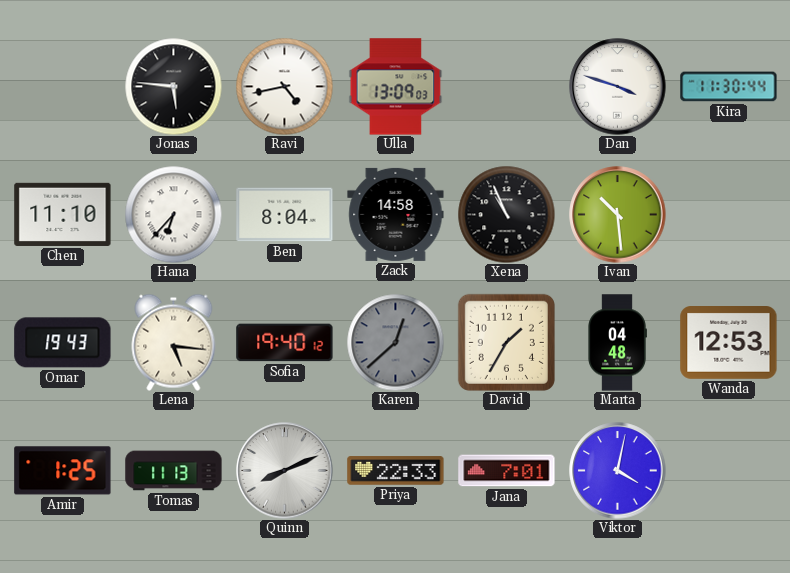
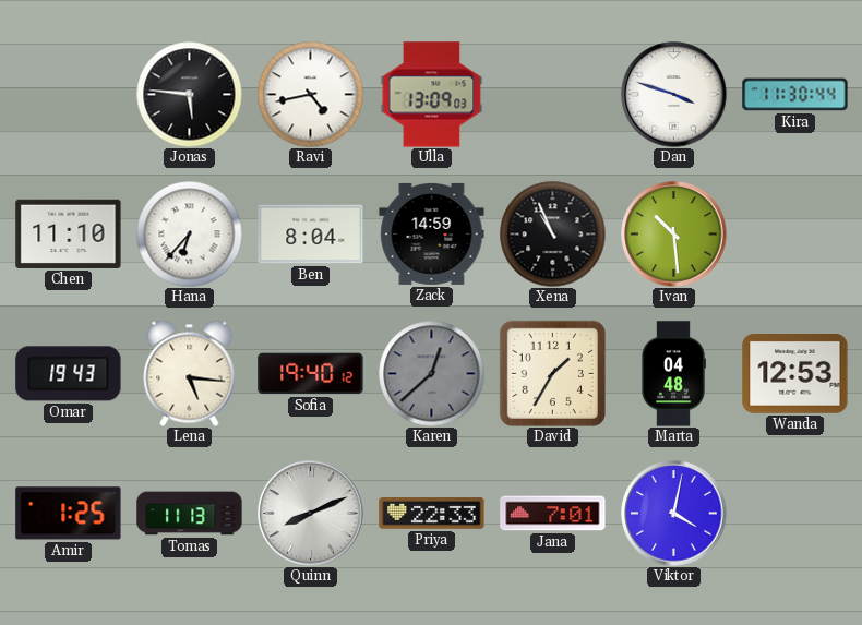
Zack: 14:58 -> 14:59 (432, 233)
